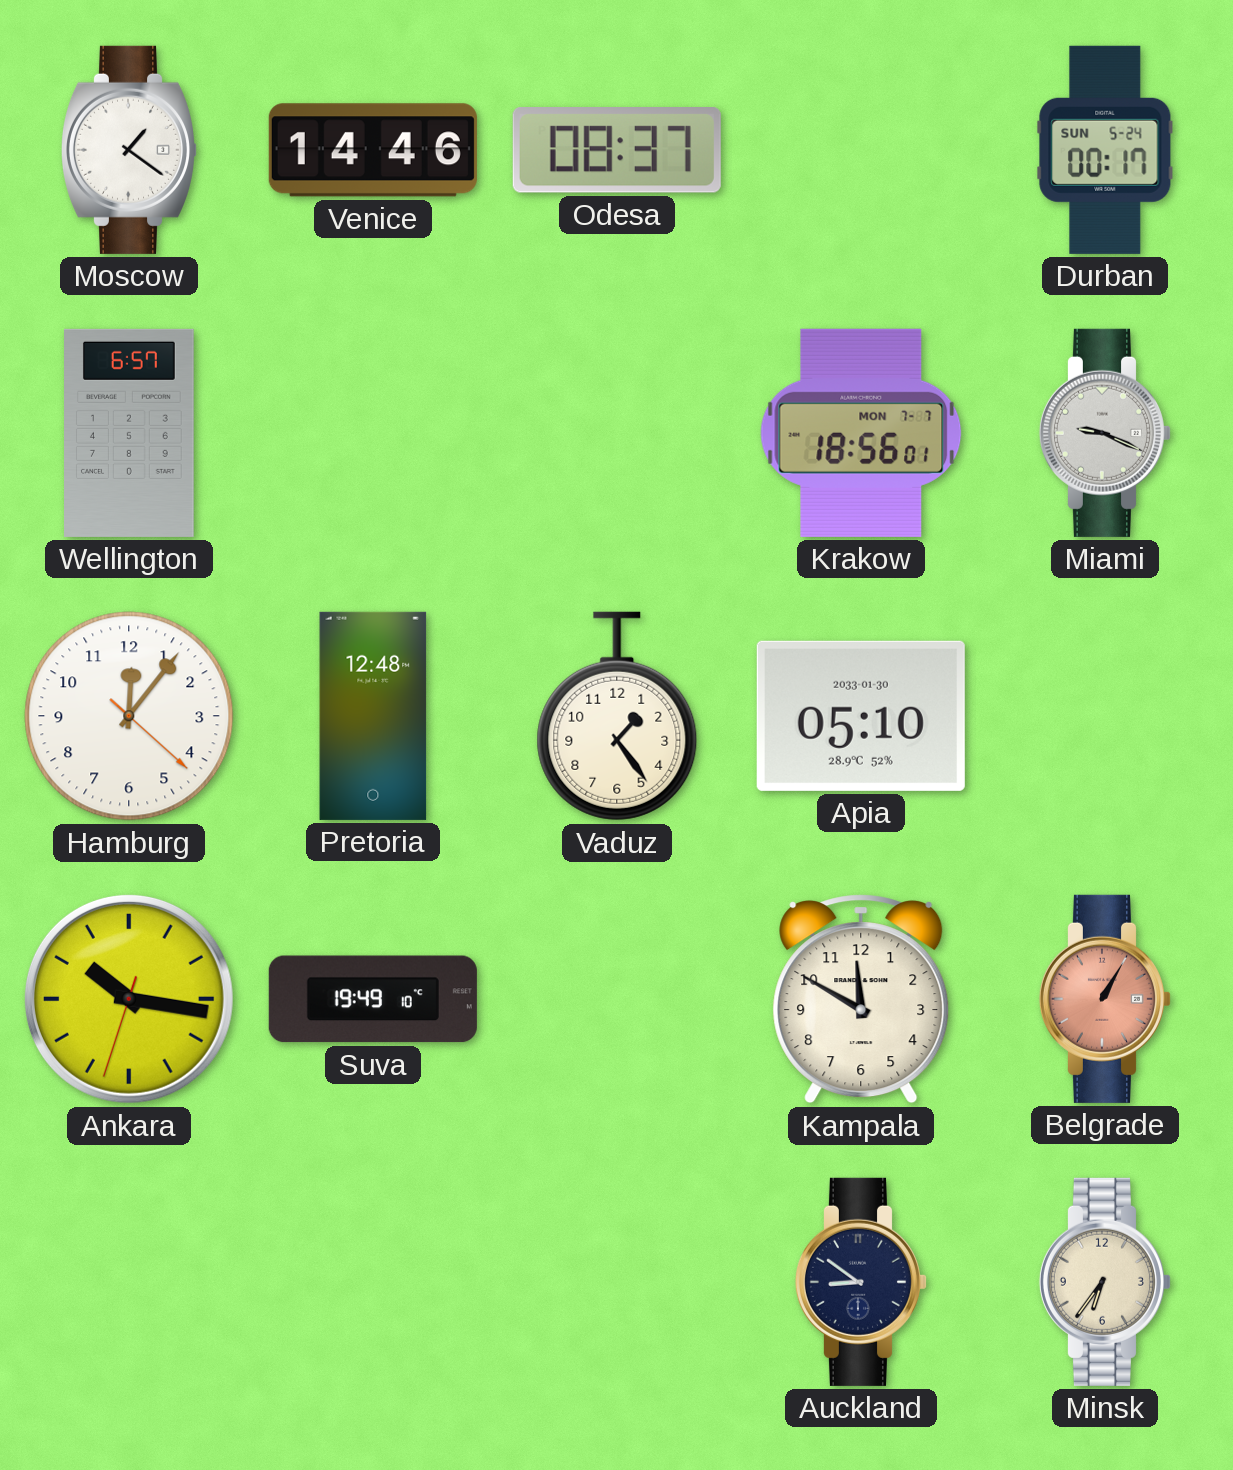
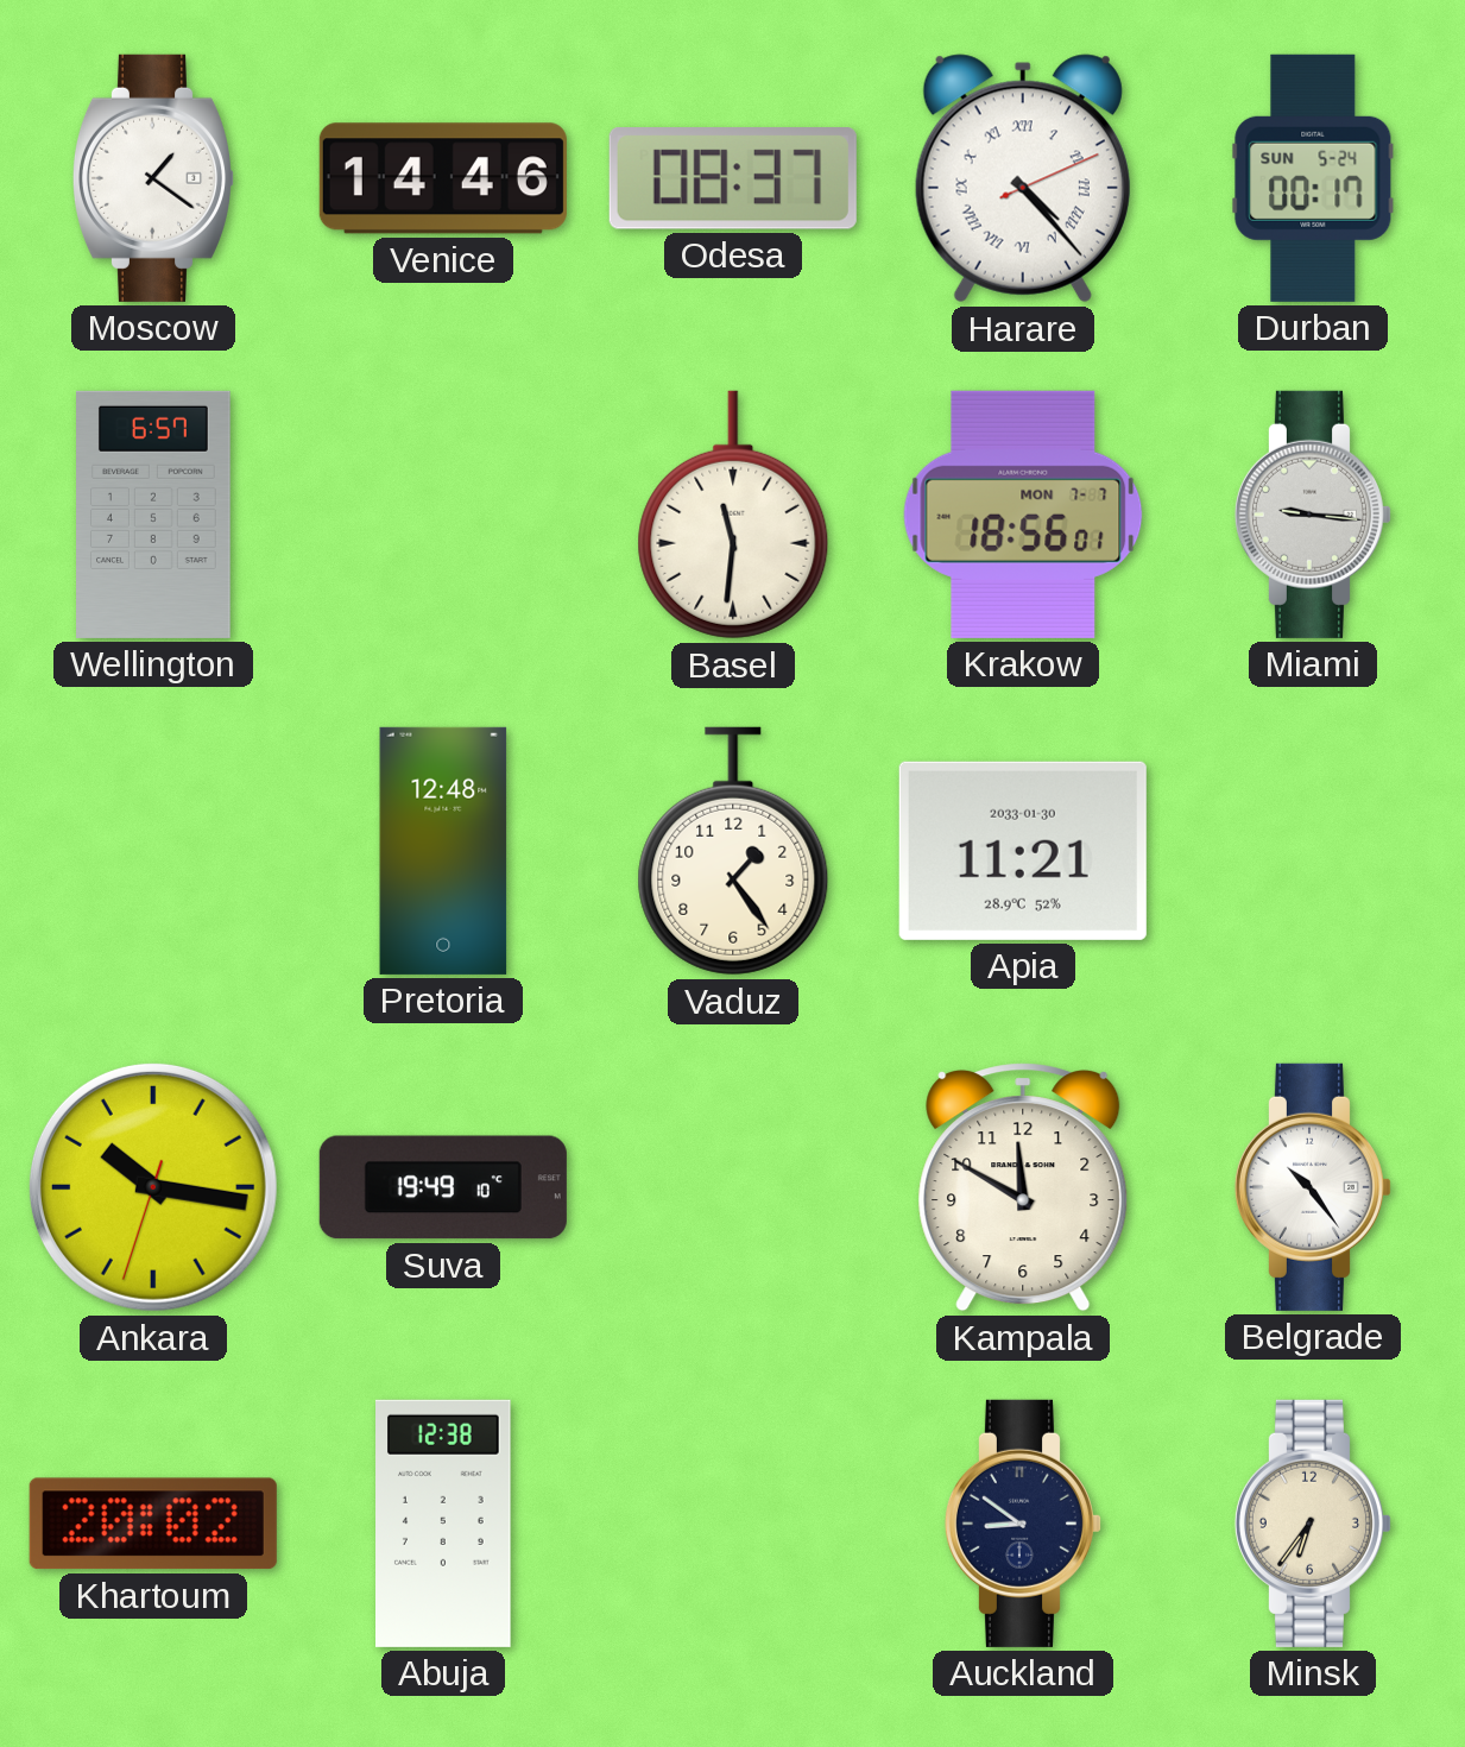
Harare: none -> 4:23 (1023, 178)
Basel: none -> 11:31 (733, 515)
Miami: 9:19 -> 9:16 (1312, 515)
Hamburg: 12:06 -> none (129, 716)
Apia: 05:10 -> 11:21 (1023, 851)
Belgrade: 1:05 -> 10:24 (1312, 1187)
Belgrade dial: salmon -> white (1312, 1187)
Khartoum: none -> 20:02 (153, 1524)
Abuja: none -> 12:38 (444, 1524)
